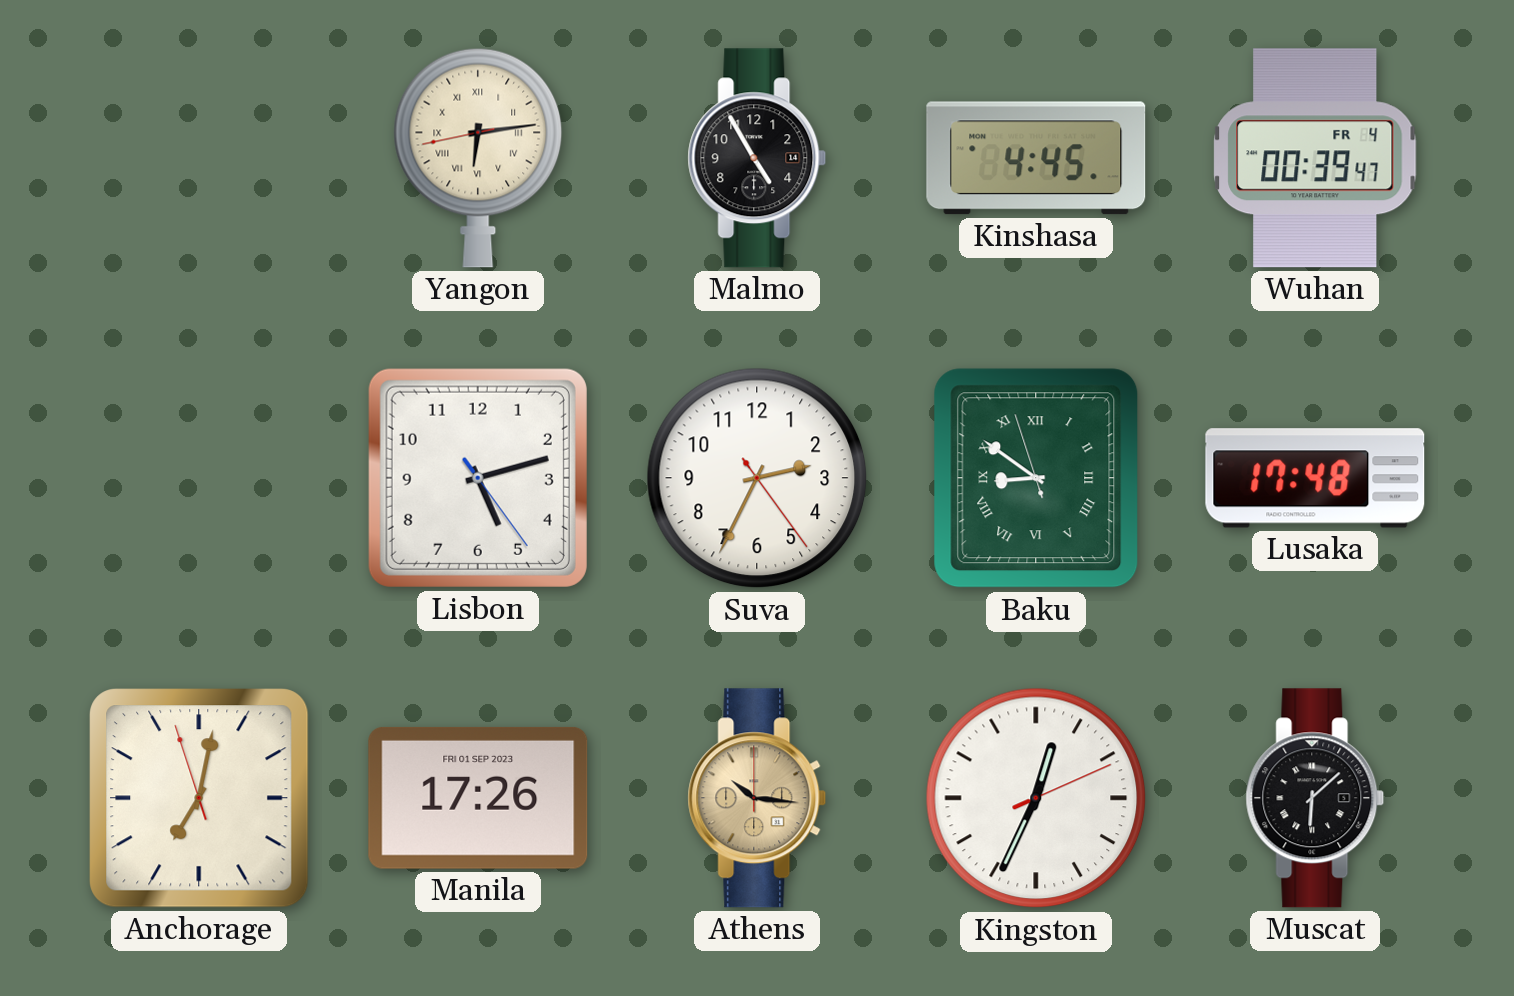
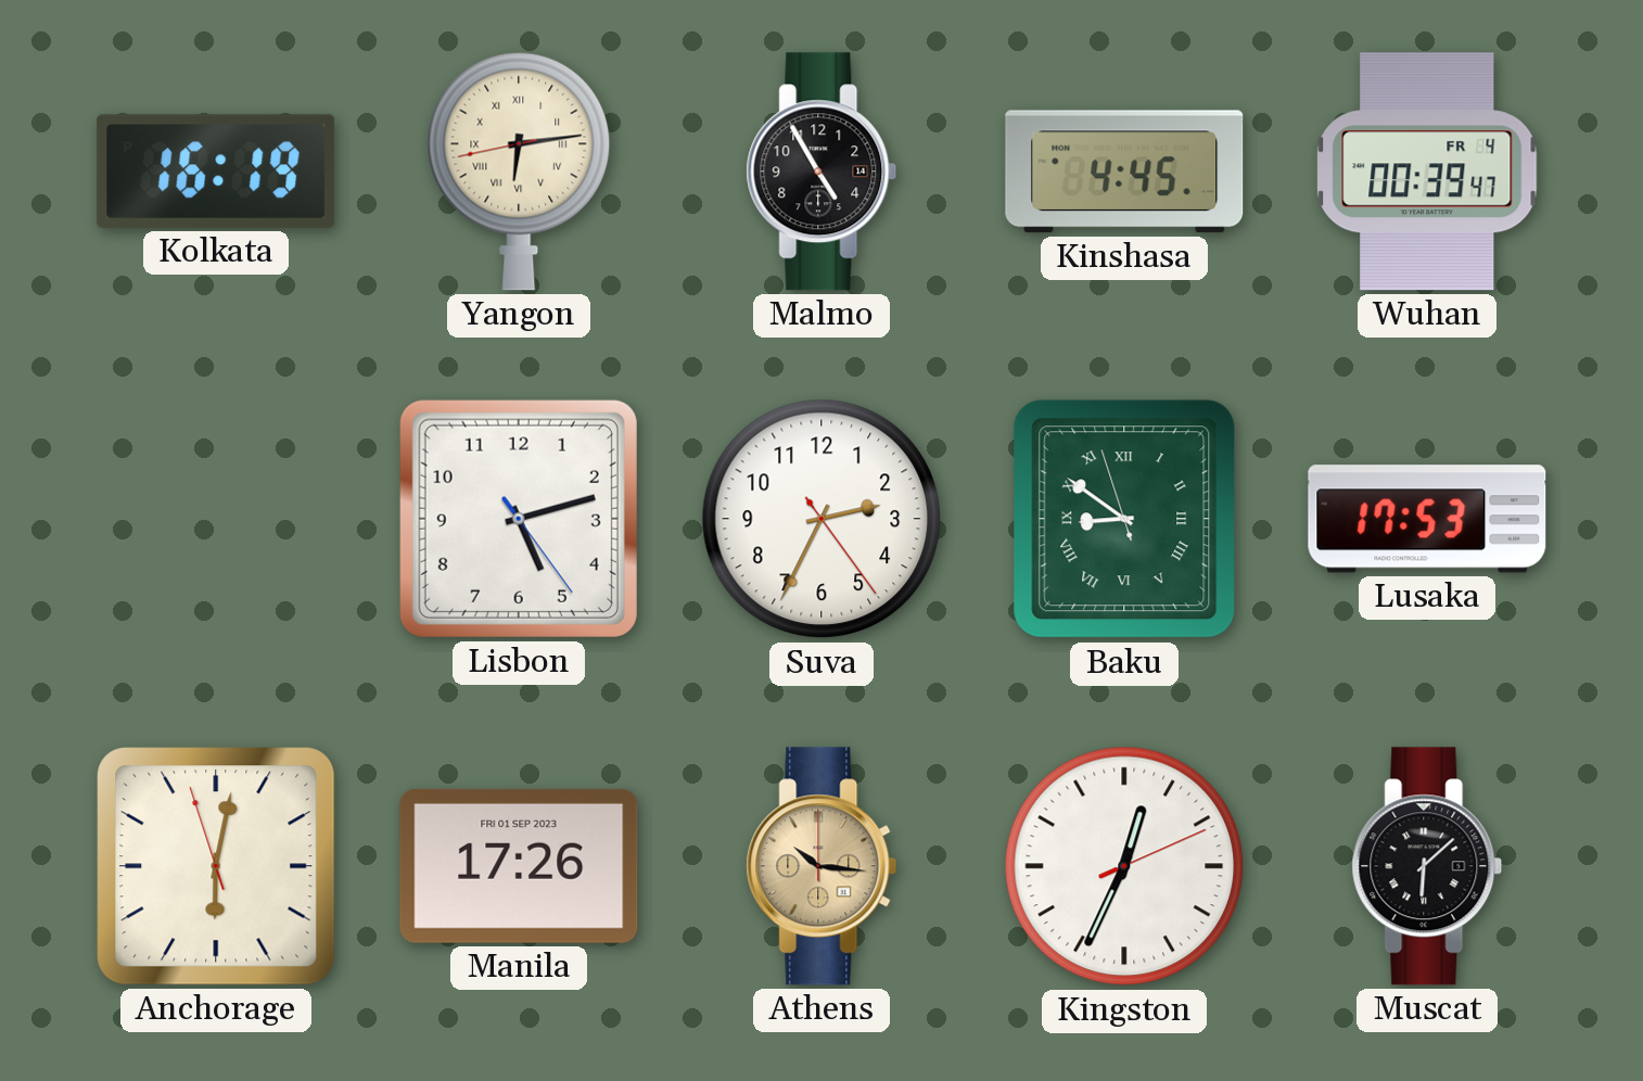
Kolkata: none -> 16:19 (216, 171)
Lusaka: 17:48 -> 17:53 (1427, 519)
Anchorage: 7:01 -> 6:01 (216, 866)
